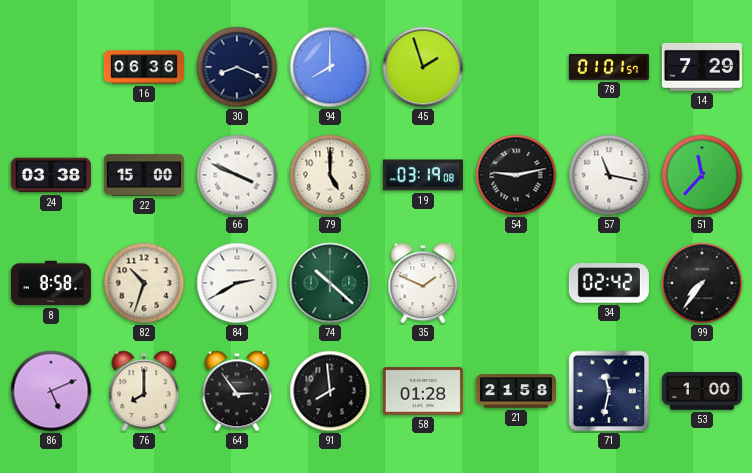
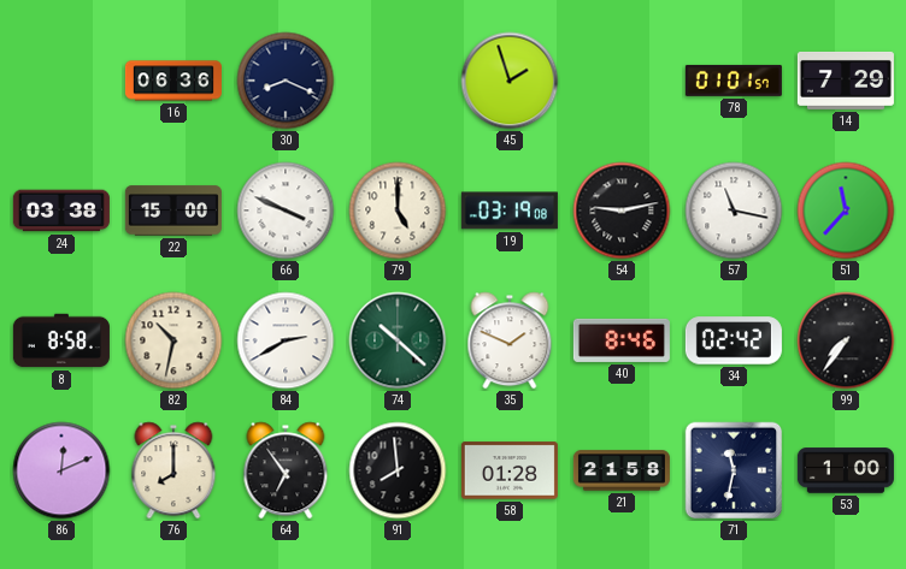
94: 8:00 -> none (330, 67)
82: 10:33 -> 10:32 (173, 340)
40: none -> 8:46 (622, 340)
86: 5:11 -> 12:11 (61, 470)
64: 2:54 -> 6:54 (286, 470)
